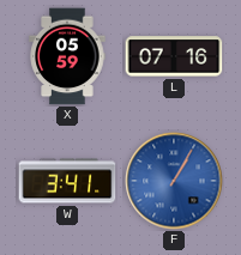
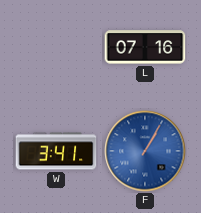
X: 05:59 -> none (67, 56)
